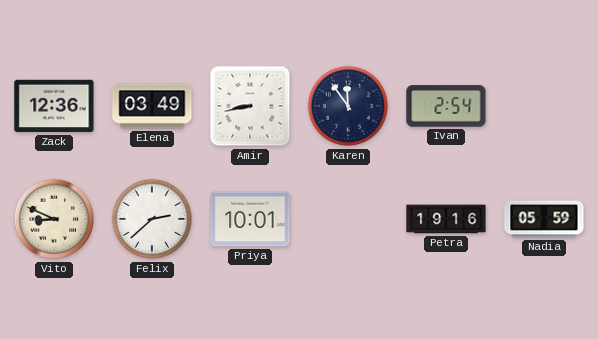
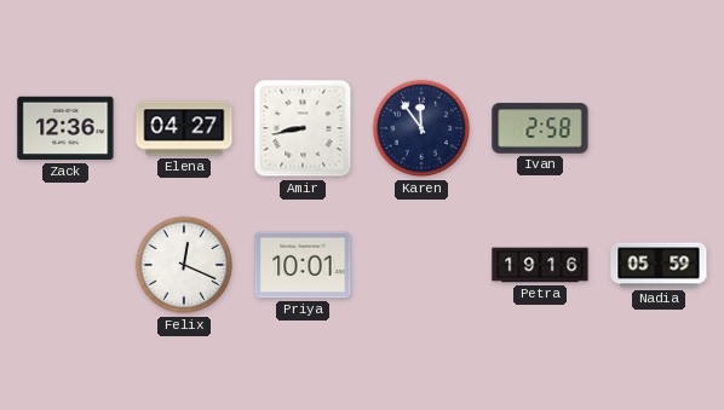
Elena: 03:49 -> 04:27 (184, 128)
Ivan: 2:54 -> 2:58 (540, 128)
Vito: 8:49 -> none (54, 219)
Felix: 2:38 -> 12:19 (184, 265)
